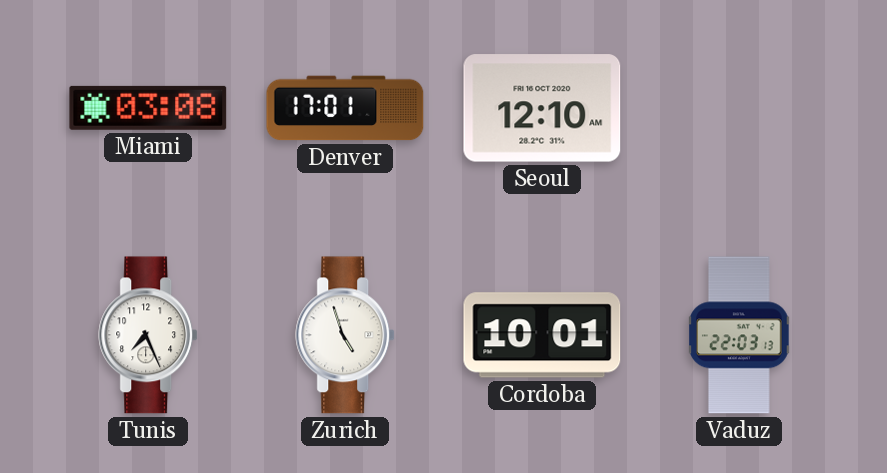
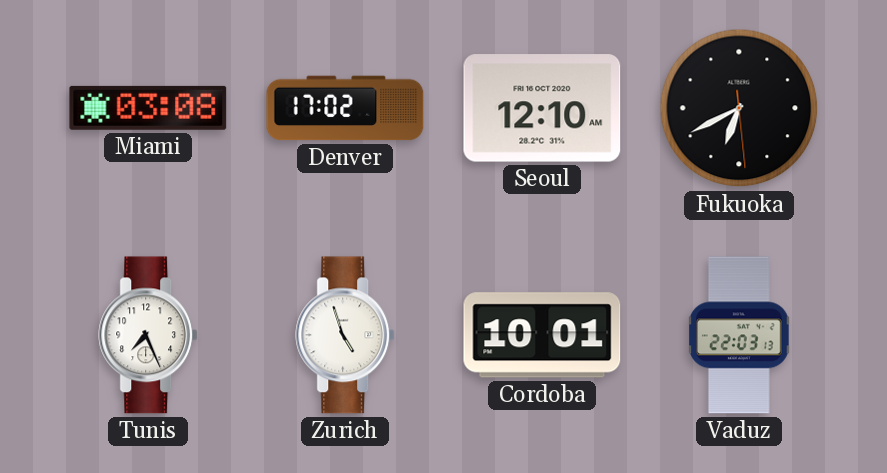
Denver: 17:01 -> 17:02 (345, 108)
Fukuoka: none -> 6:40 (739, 108)
